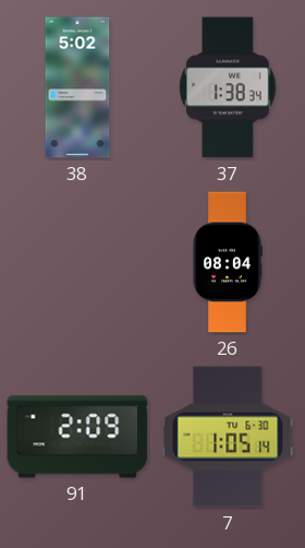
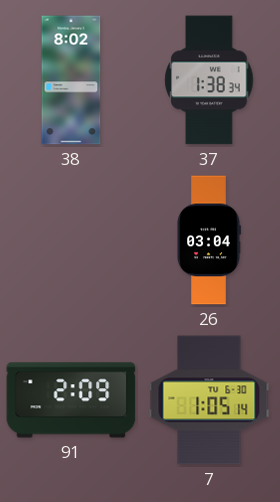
38: 5:02 -> 8:02 (71, 80)
26: 08:04 -> 03:04 (209, 240)
